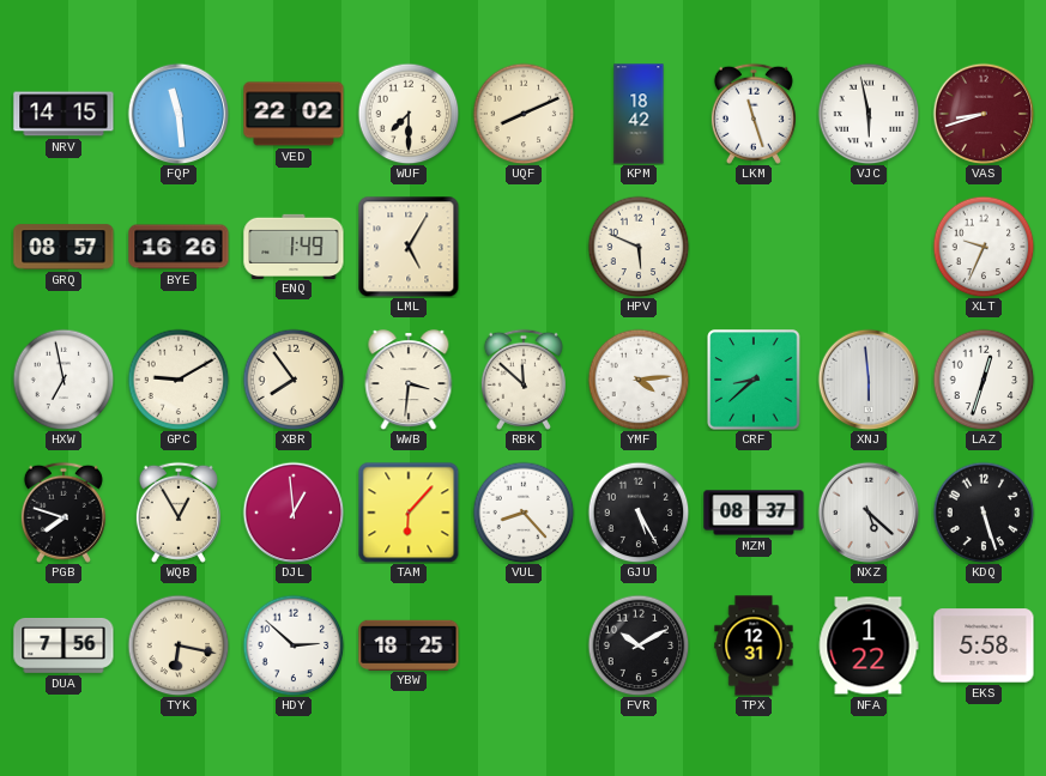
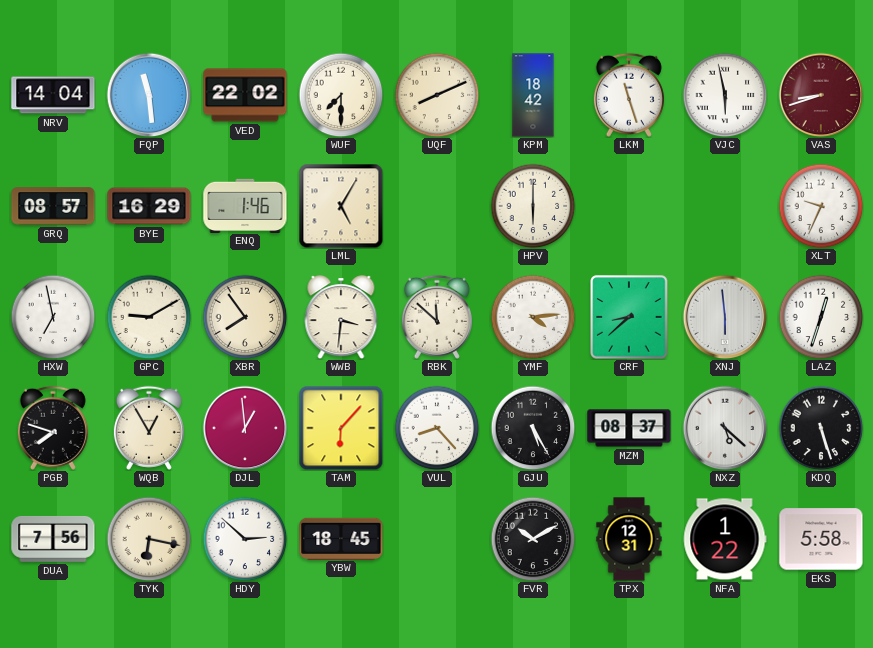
NRV: 14:15 -> 14:04 (53, 95)
BYE: 16:26 -> 16:29 (149, 206)
ENQ: 1:49 -> 1:46 (245, 205)
HPV: 5:49 -> 6:00 (533, 206)
YBW: 18:25 -> 18:45 (341, 538)
